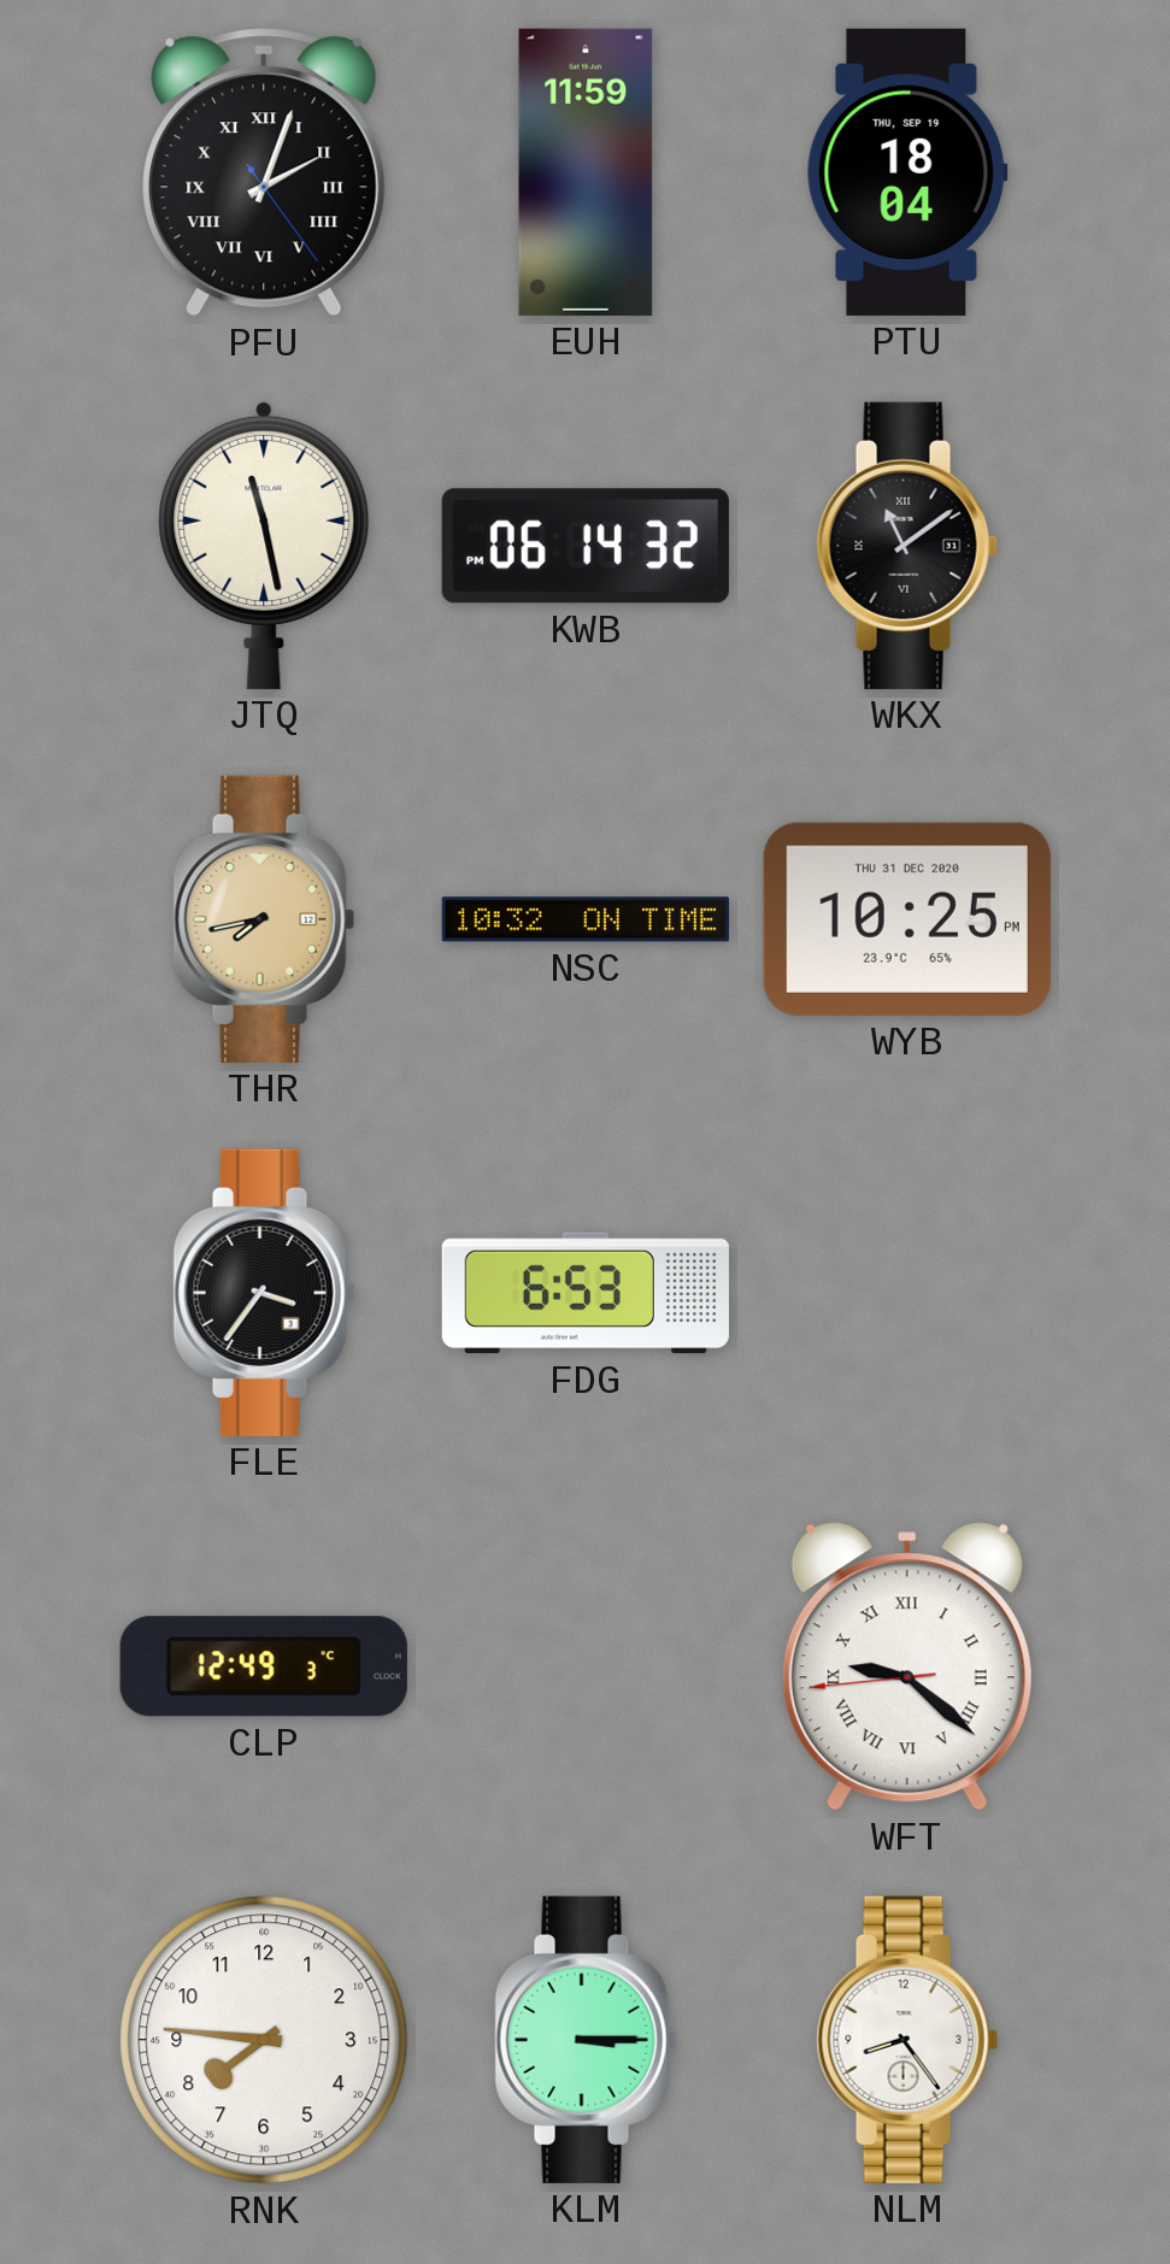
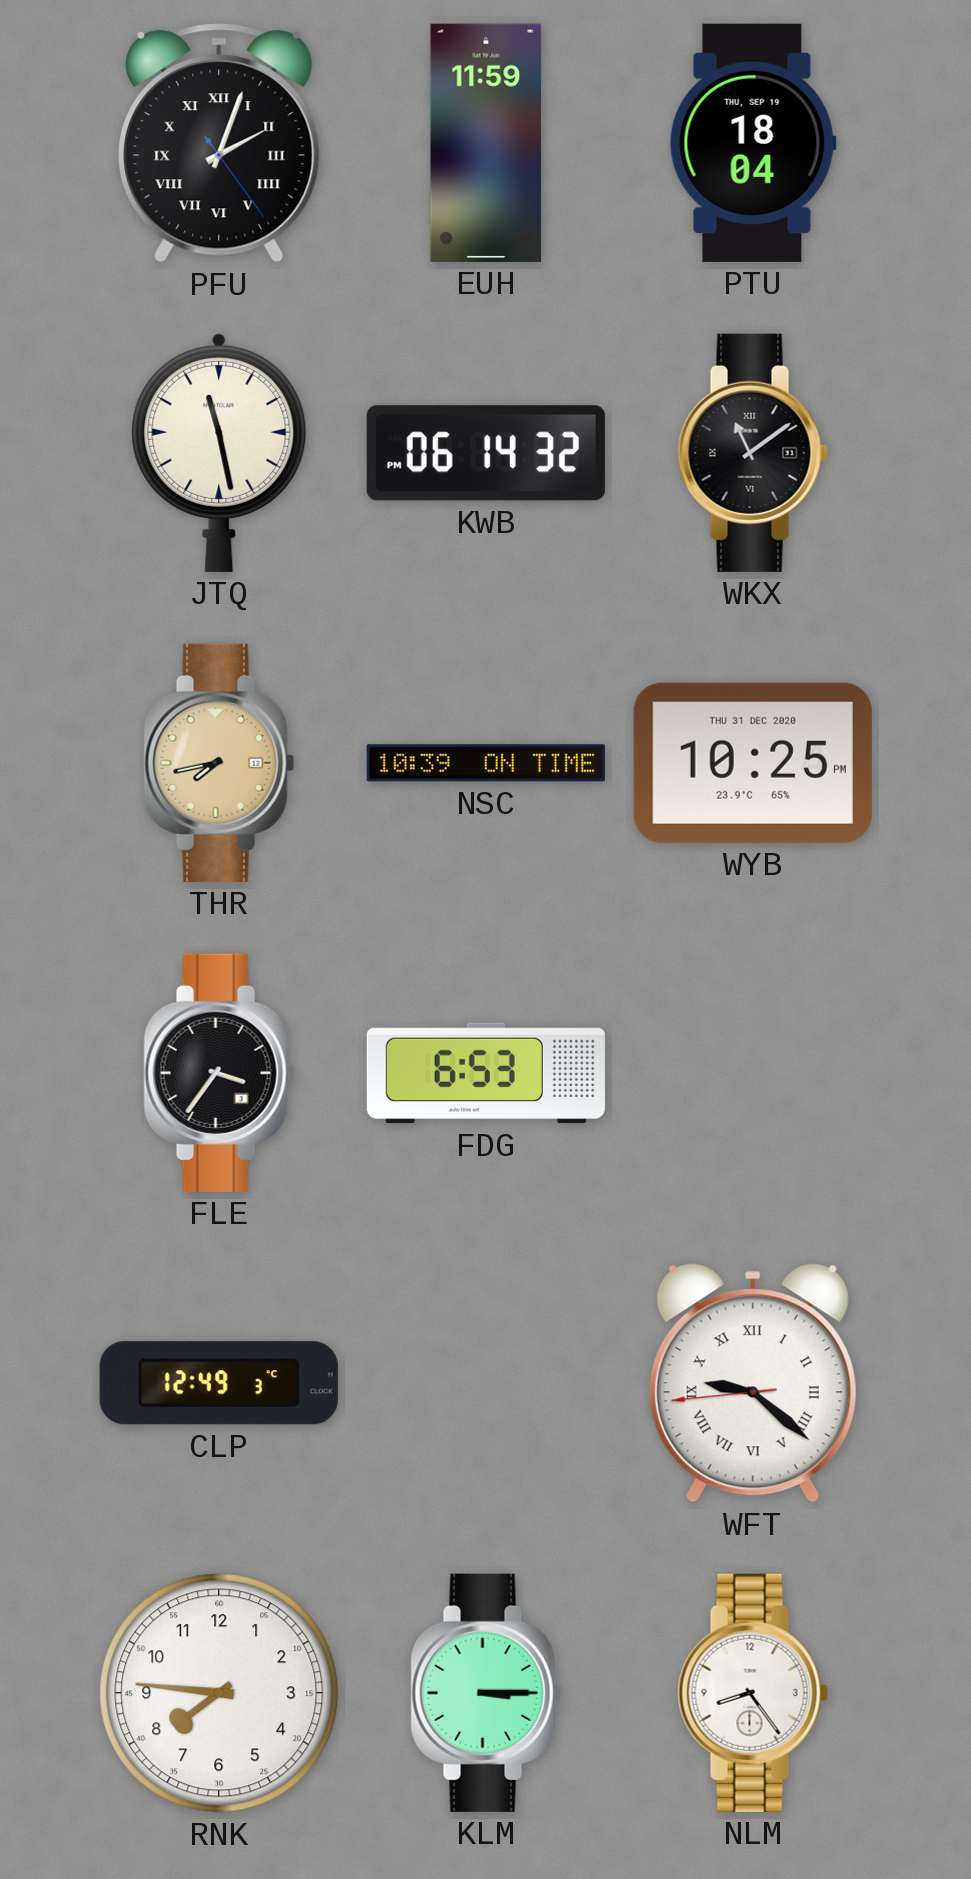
NSC: 10:32 -> 10:39 (486, 763)
